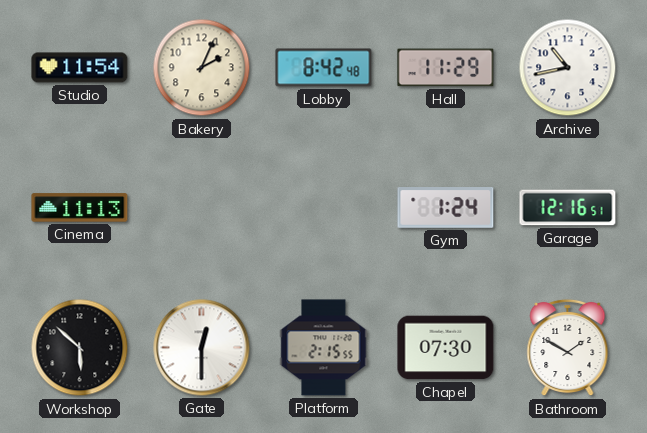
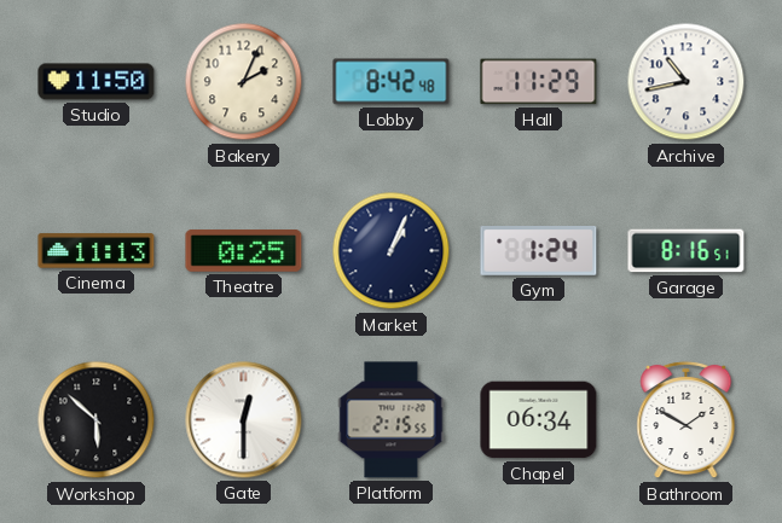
Studio: 11:54 -> 11:50 (97, 82)
Theatre: none -> 0:25 (244, 251)
Market: none -> 1:04 (392, 251)
Garage: 12:16 -> 8:16 (687, 251)
Chapel: 07:30 -> 06:34 (539, 420)
